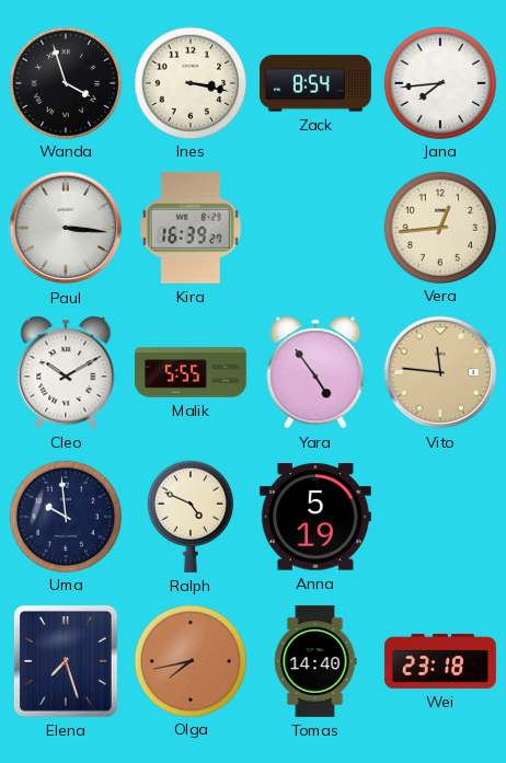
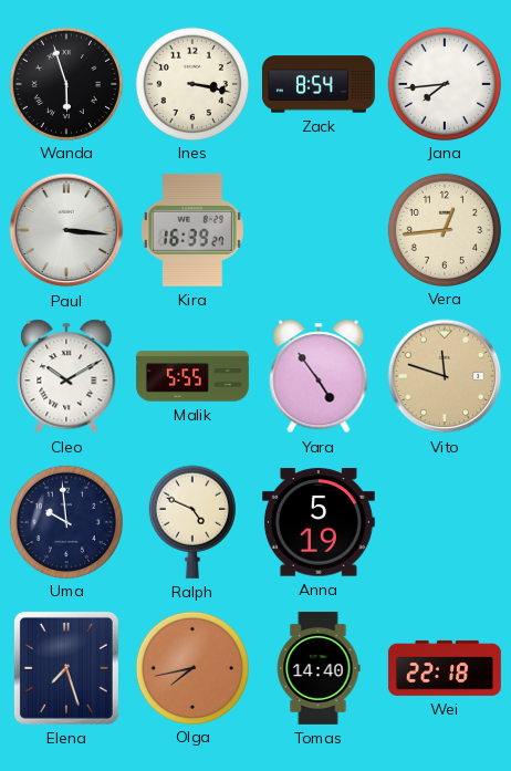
Wanda: 3:57 -> 5:57 (65, 83)
Vito: 11:46 -> 11:48 (445, 376)
Wei: 23:18 -> 22:18 (445, 668)
